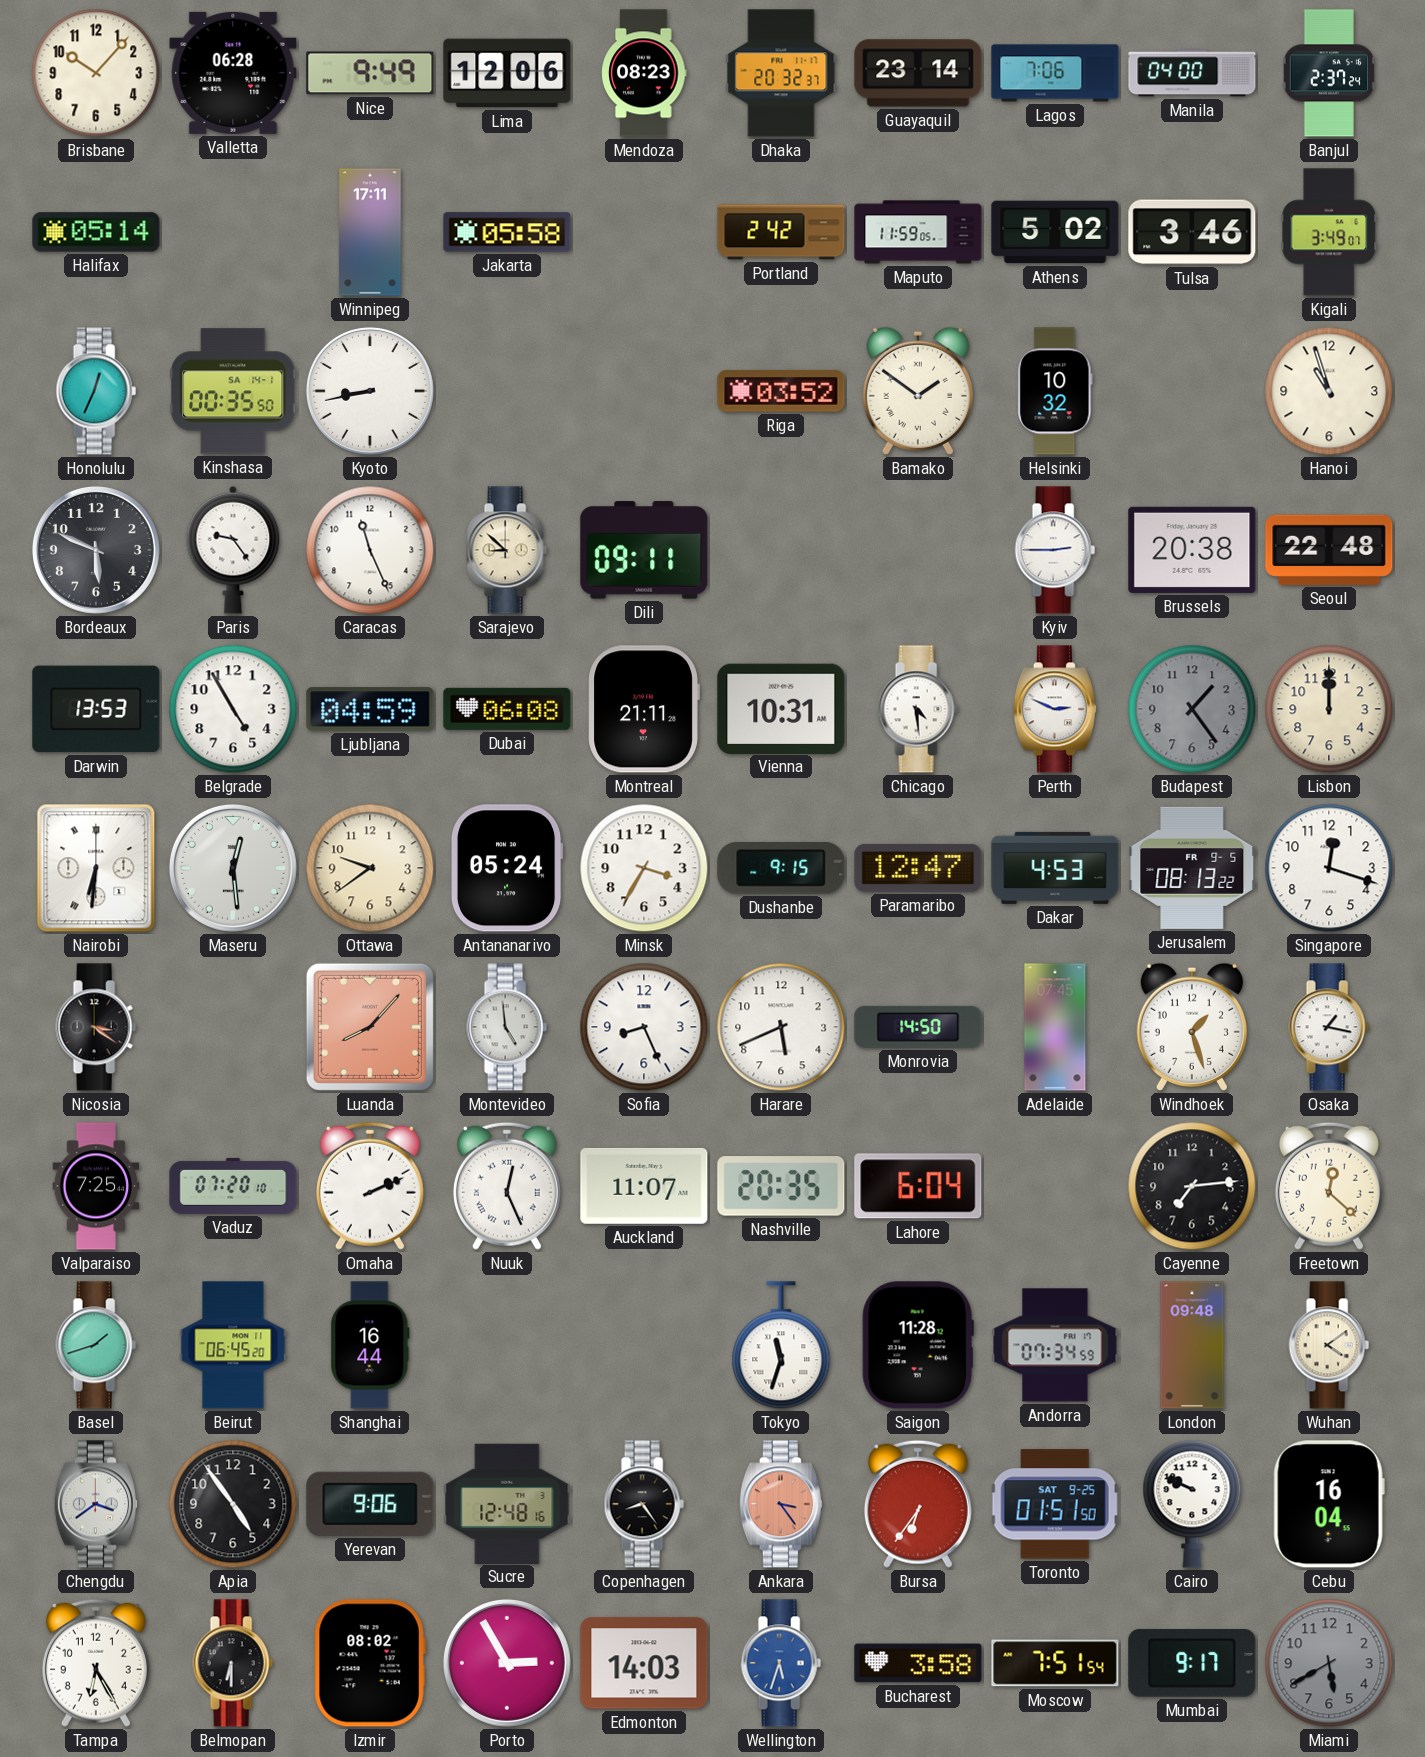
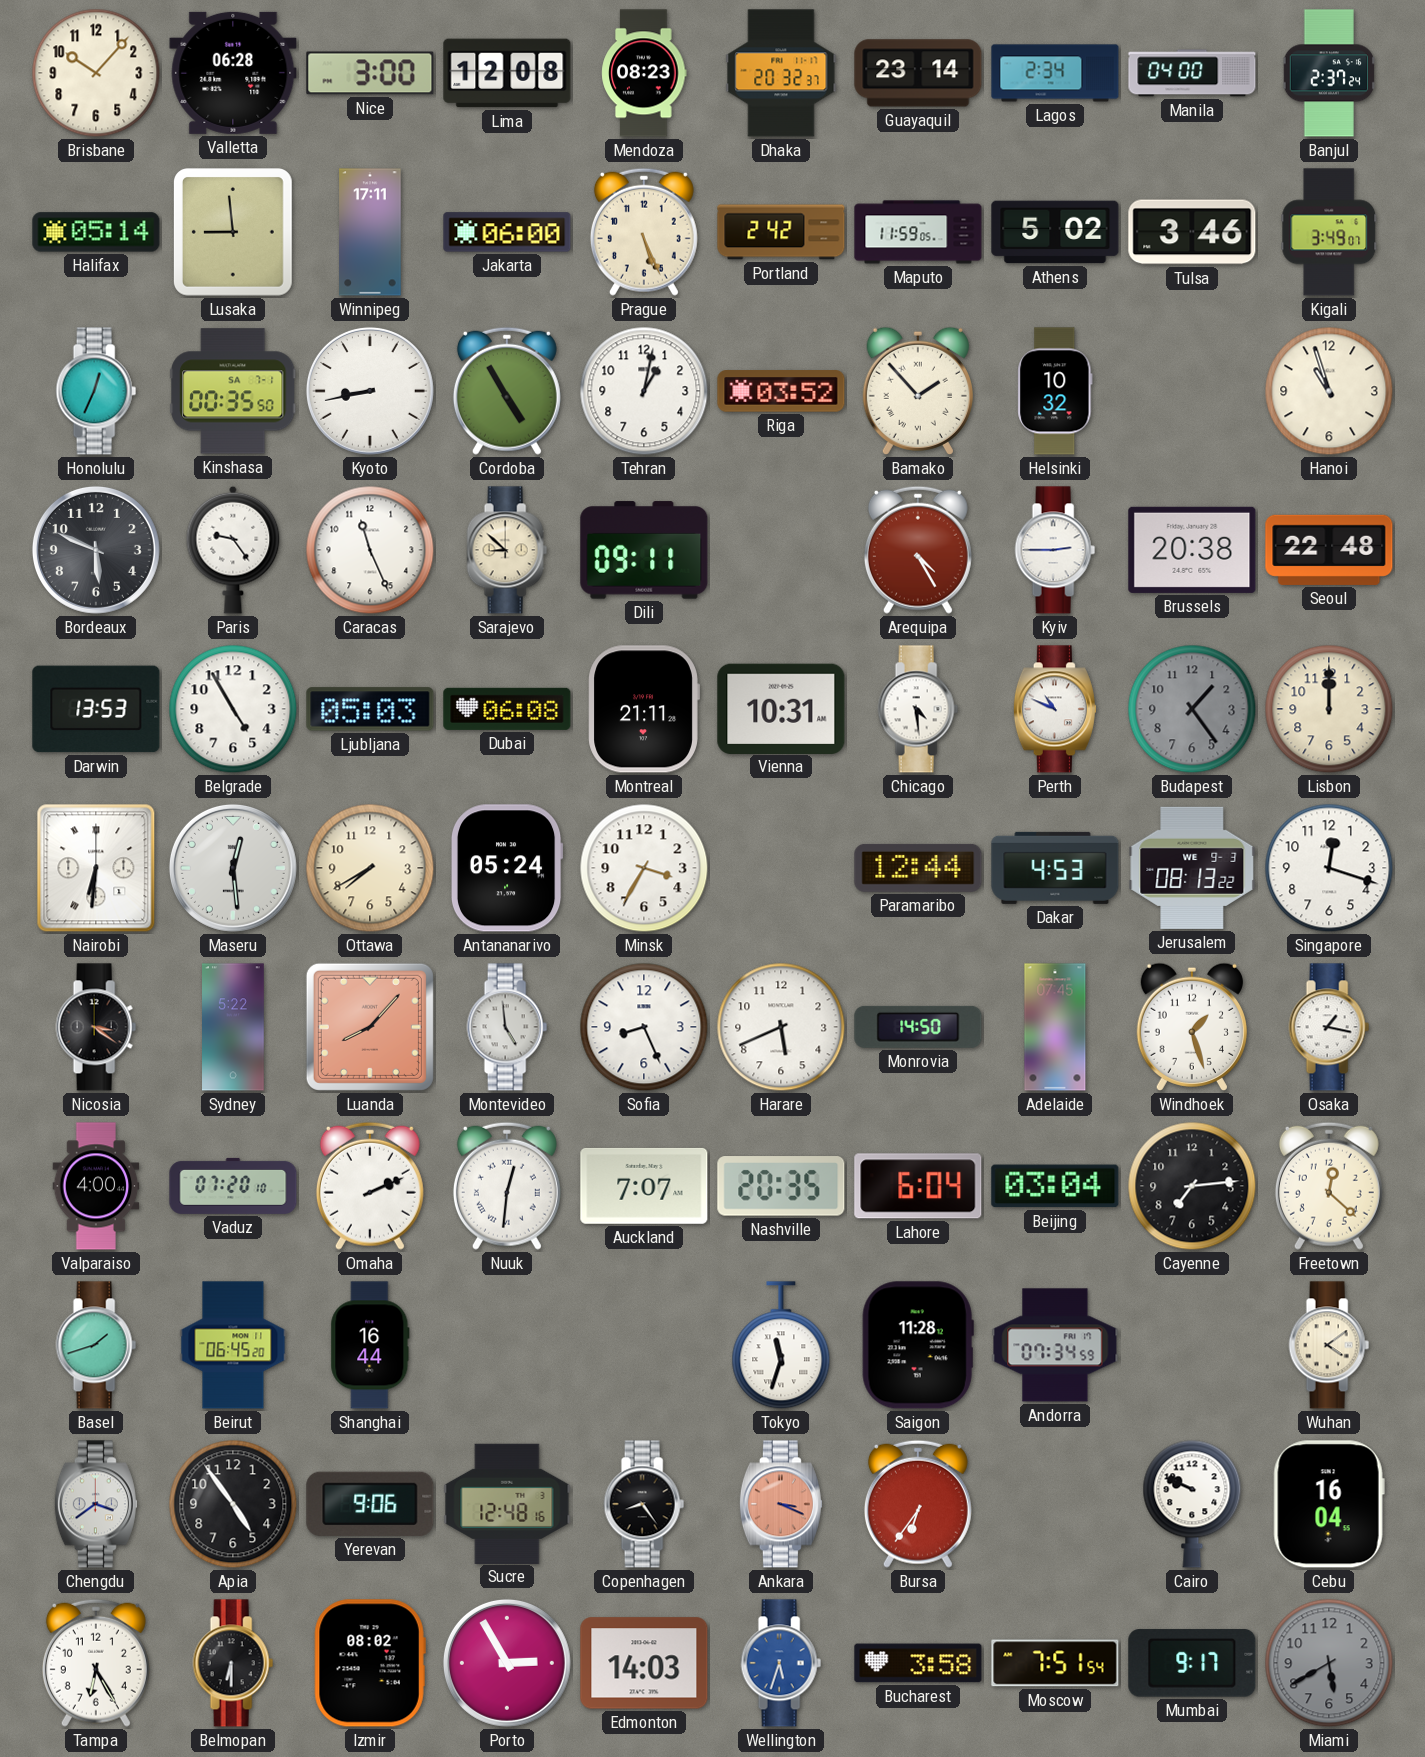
Nice: 9:49 -> 3:00 (370, 73)
Lima: 12:06 -> 12:08 (507, 73)
Lagos: 7:06 -> 2:34 (1055, 73)
Lusaka: none -> 8:59 (234, 233)
Jakarta: 05:58 -> 06:00 (507, 232)
Prague: none -> 5:26 (644, 232)
Kinshasa date: SA 14-1 -> SA 7-1 (233, 391)
Cordoba: none -> 4:55 (507, 391)
Tehran: none -> 1:02 (644, 391)
Bamako: 1:51 -> 1:53 (918, 391)
Arequipa: none -> 4:25 (918, 550)
Ljubljana: 04:59 -> 05:03 (370, 709)
Perth: 2:49 -> 10:49 (1055, 709)
Ottawa: 9:39 -> 7:40 (370, 868)
Dushanbe: 9:15 -> none (781, 869)
Paramaribo: 12:47 -> 12:44 (918, 868)
Jerusalem date: FR 9-5 -> WE 9-3 (1192, 868)
Sydney: none -> 5:22 (234, 1027)
Valparaiso: 7:25 -> 4:00 (96, 1186)
Nuuk: 12:26 -> 12:31 (507, 1186)
Auckland: 11:07 -> 7:07 (644, 1186)
Beijing: none -> 03:04 (1055, 1186)
London: 09:48 -> none (1192, 1345)
Ankara: 3:24 -> 3:19 (781, 1504)
Toronto: 01:51 -> none (1055, 1504)
